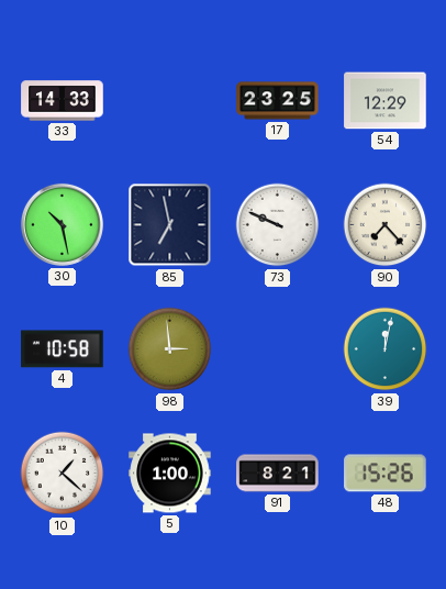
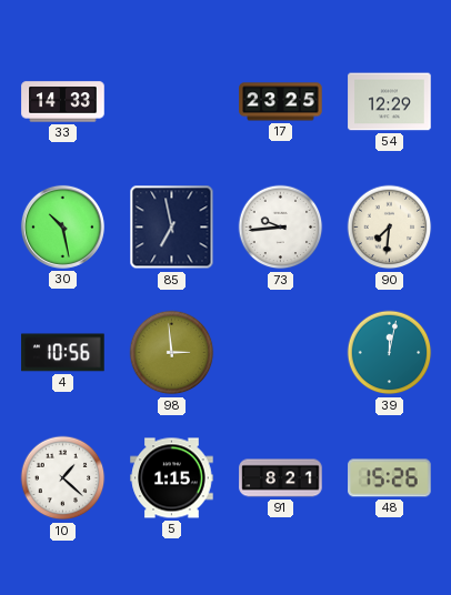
73: 9:49 -> 9:44 (281, 228)
90: 7:23 -> 7:31 (390, 228)
4: 10:58 -> 10:56 (63, 353)
5: 1:00 -> 1:15 (172, 478)
